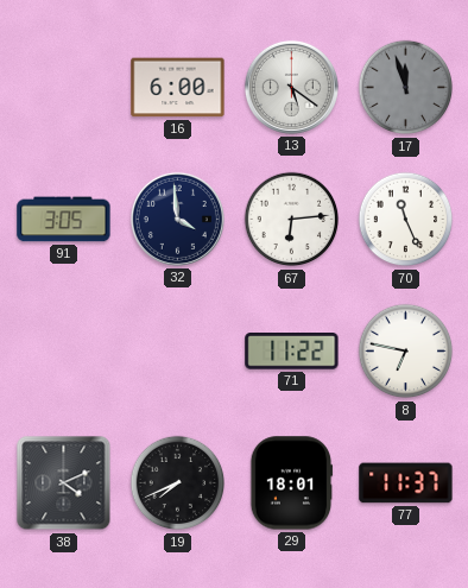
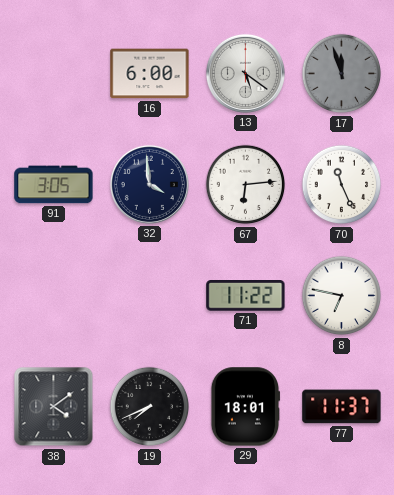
38: 4:11 -> 4:09 (54, 407)
